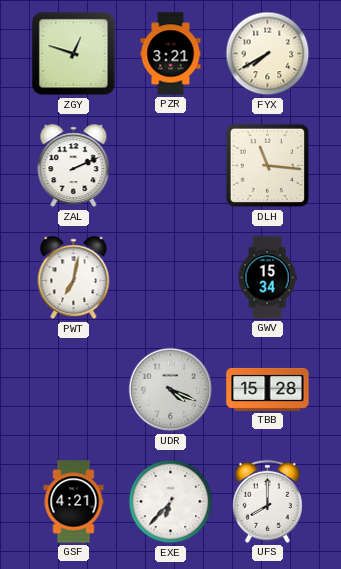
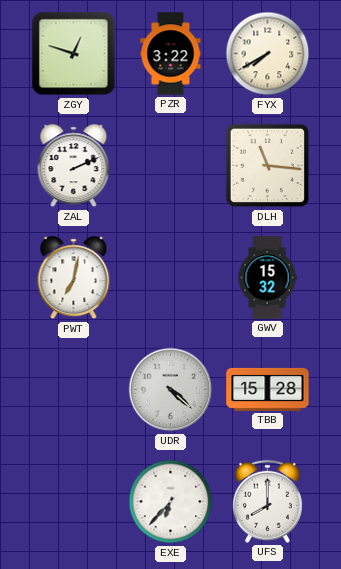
PZR: 3:21 -> 3:22 (171, 54)
GWV: 15:34 -> 15:32 (267, 278)
UDR: 4:19 -> 4:22 (171, 390)
GSF: 4:21 -> none (74, 502)
